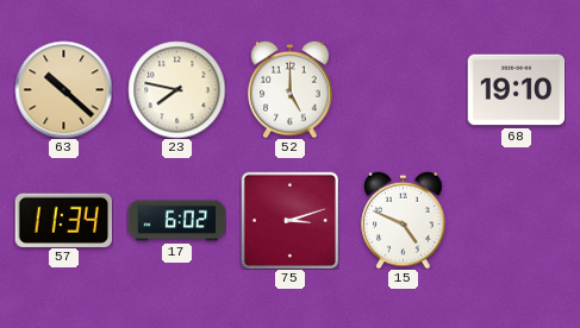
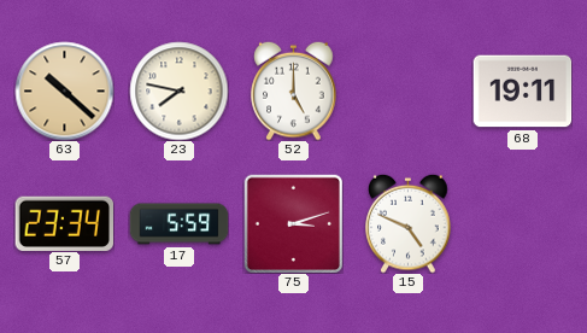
68: 19:10 -> 19:11 (522, 92)
57: 11:34 -> 23:34 (64, 223)
17: 6:02 -> 5:59 (178, 224)
